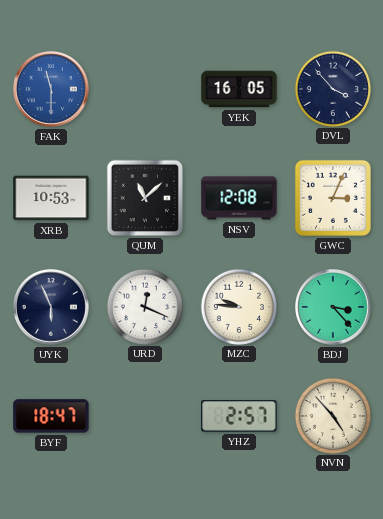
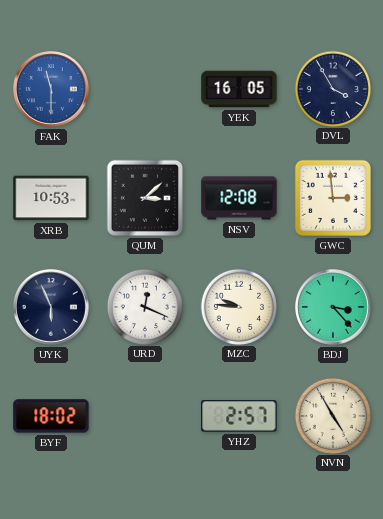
DVL: 3:53 -> 3:55 (332, 88)
QUM: 11:08 -> 3:08 (145, 198)
GWC: 3:04 -> 2:59 (333, 198)
BYF: 18:47 -> 18:02 (51, 416)
NVN: 4:53 -> 4:55 (332, 415)
